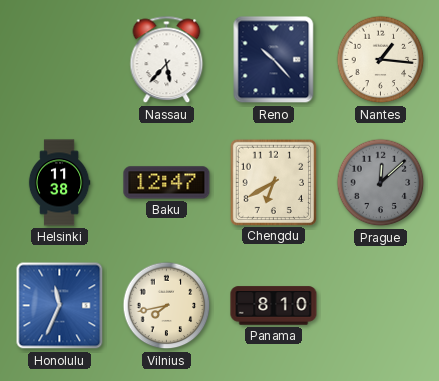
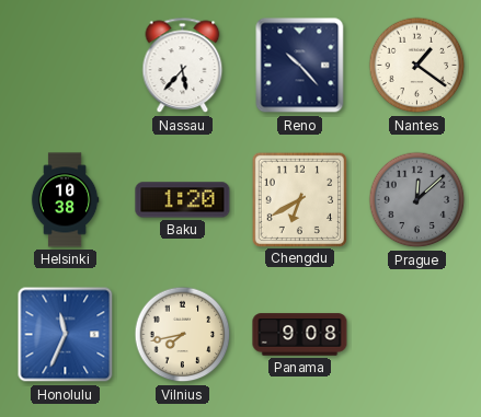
Nantes: 1:16 -> 1:21 (417, 66)
Helsinki: 11:38 -> 10:38 (65, 200)
Baku: 12:47 -> 1:20 (183, 200)
Panama: 8:10 -> 9:08 (300, 335)
